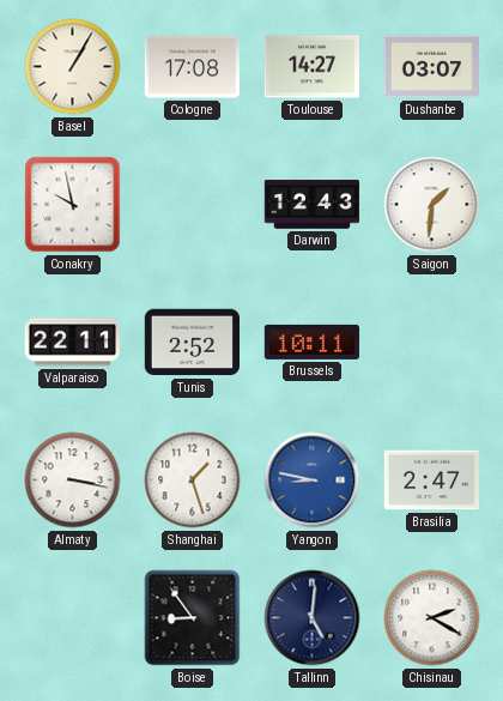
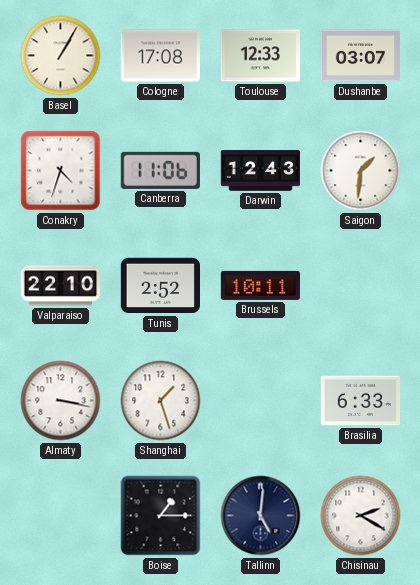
Toulouse: 14:27 -> 12:33 (260, 56)
Conakry: 9:58 -> 4:33 (61, 171)
Canberra: none -> 11:06 (160, 170)
Valparaiso: 22:11 -> 22:10 (61, 286)
Yangon: 8:47 -> none (313, 481)
Brasilia: 2:47 -> 6:33 (360, 401)
Boise: 8:54 -> 1:15 (161, 516)
